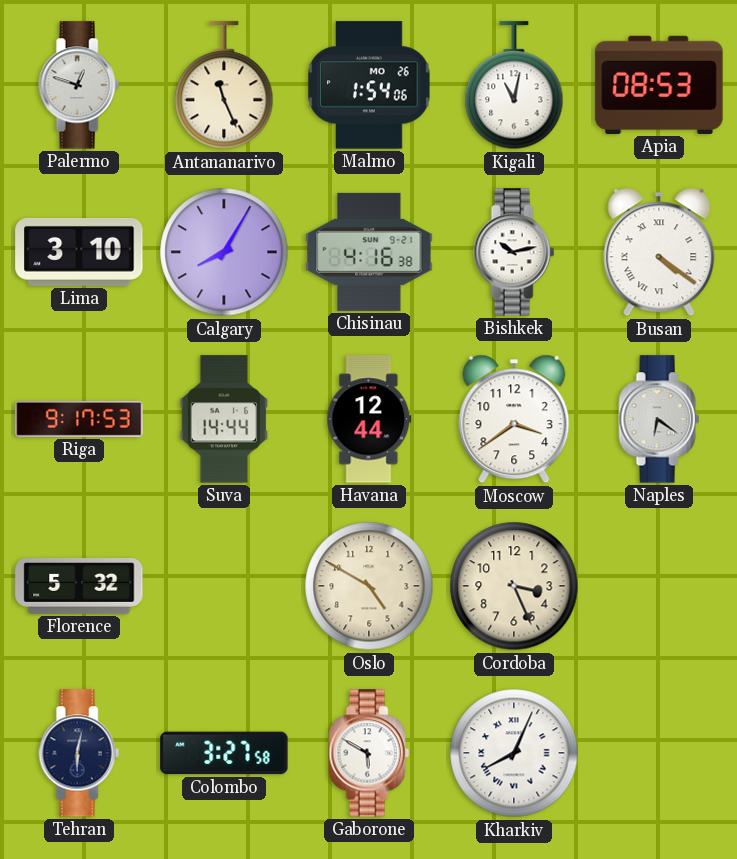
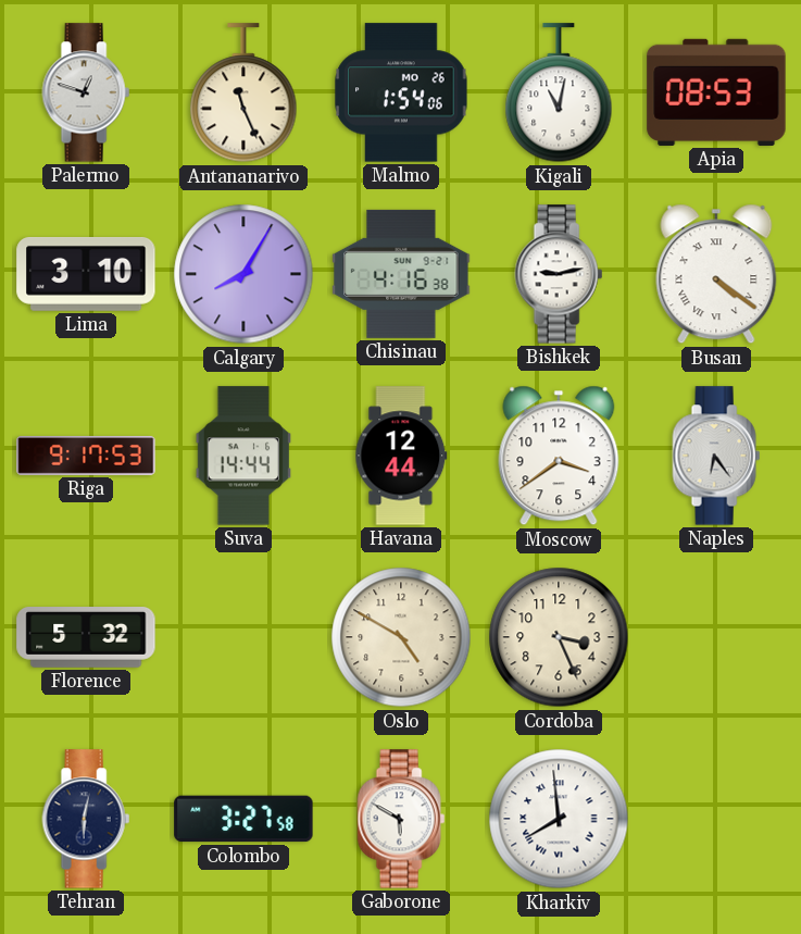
Bishkek: 10:13 -> 9:13 (559, 274)
Naples: 6:21 -> 6:24 (716, 456)
Kharkiv: 8:04 -> 7:59 (559, 819)
